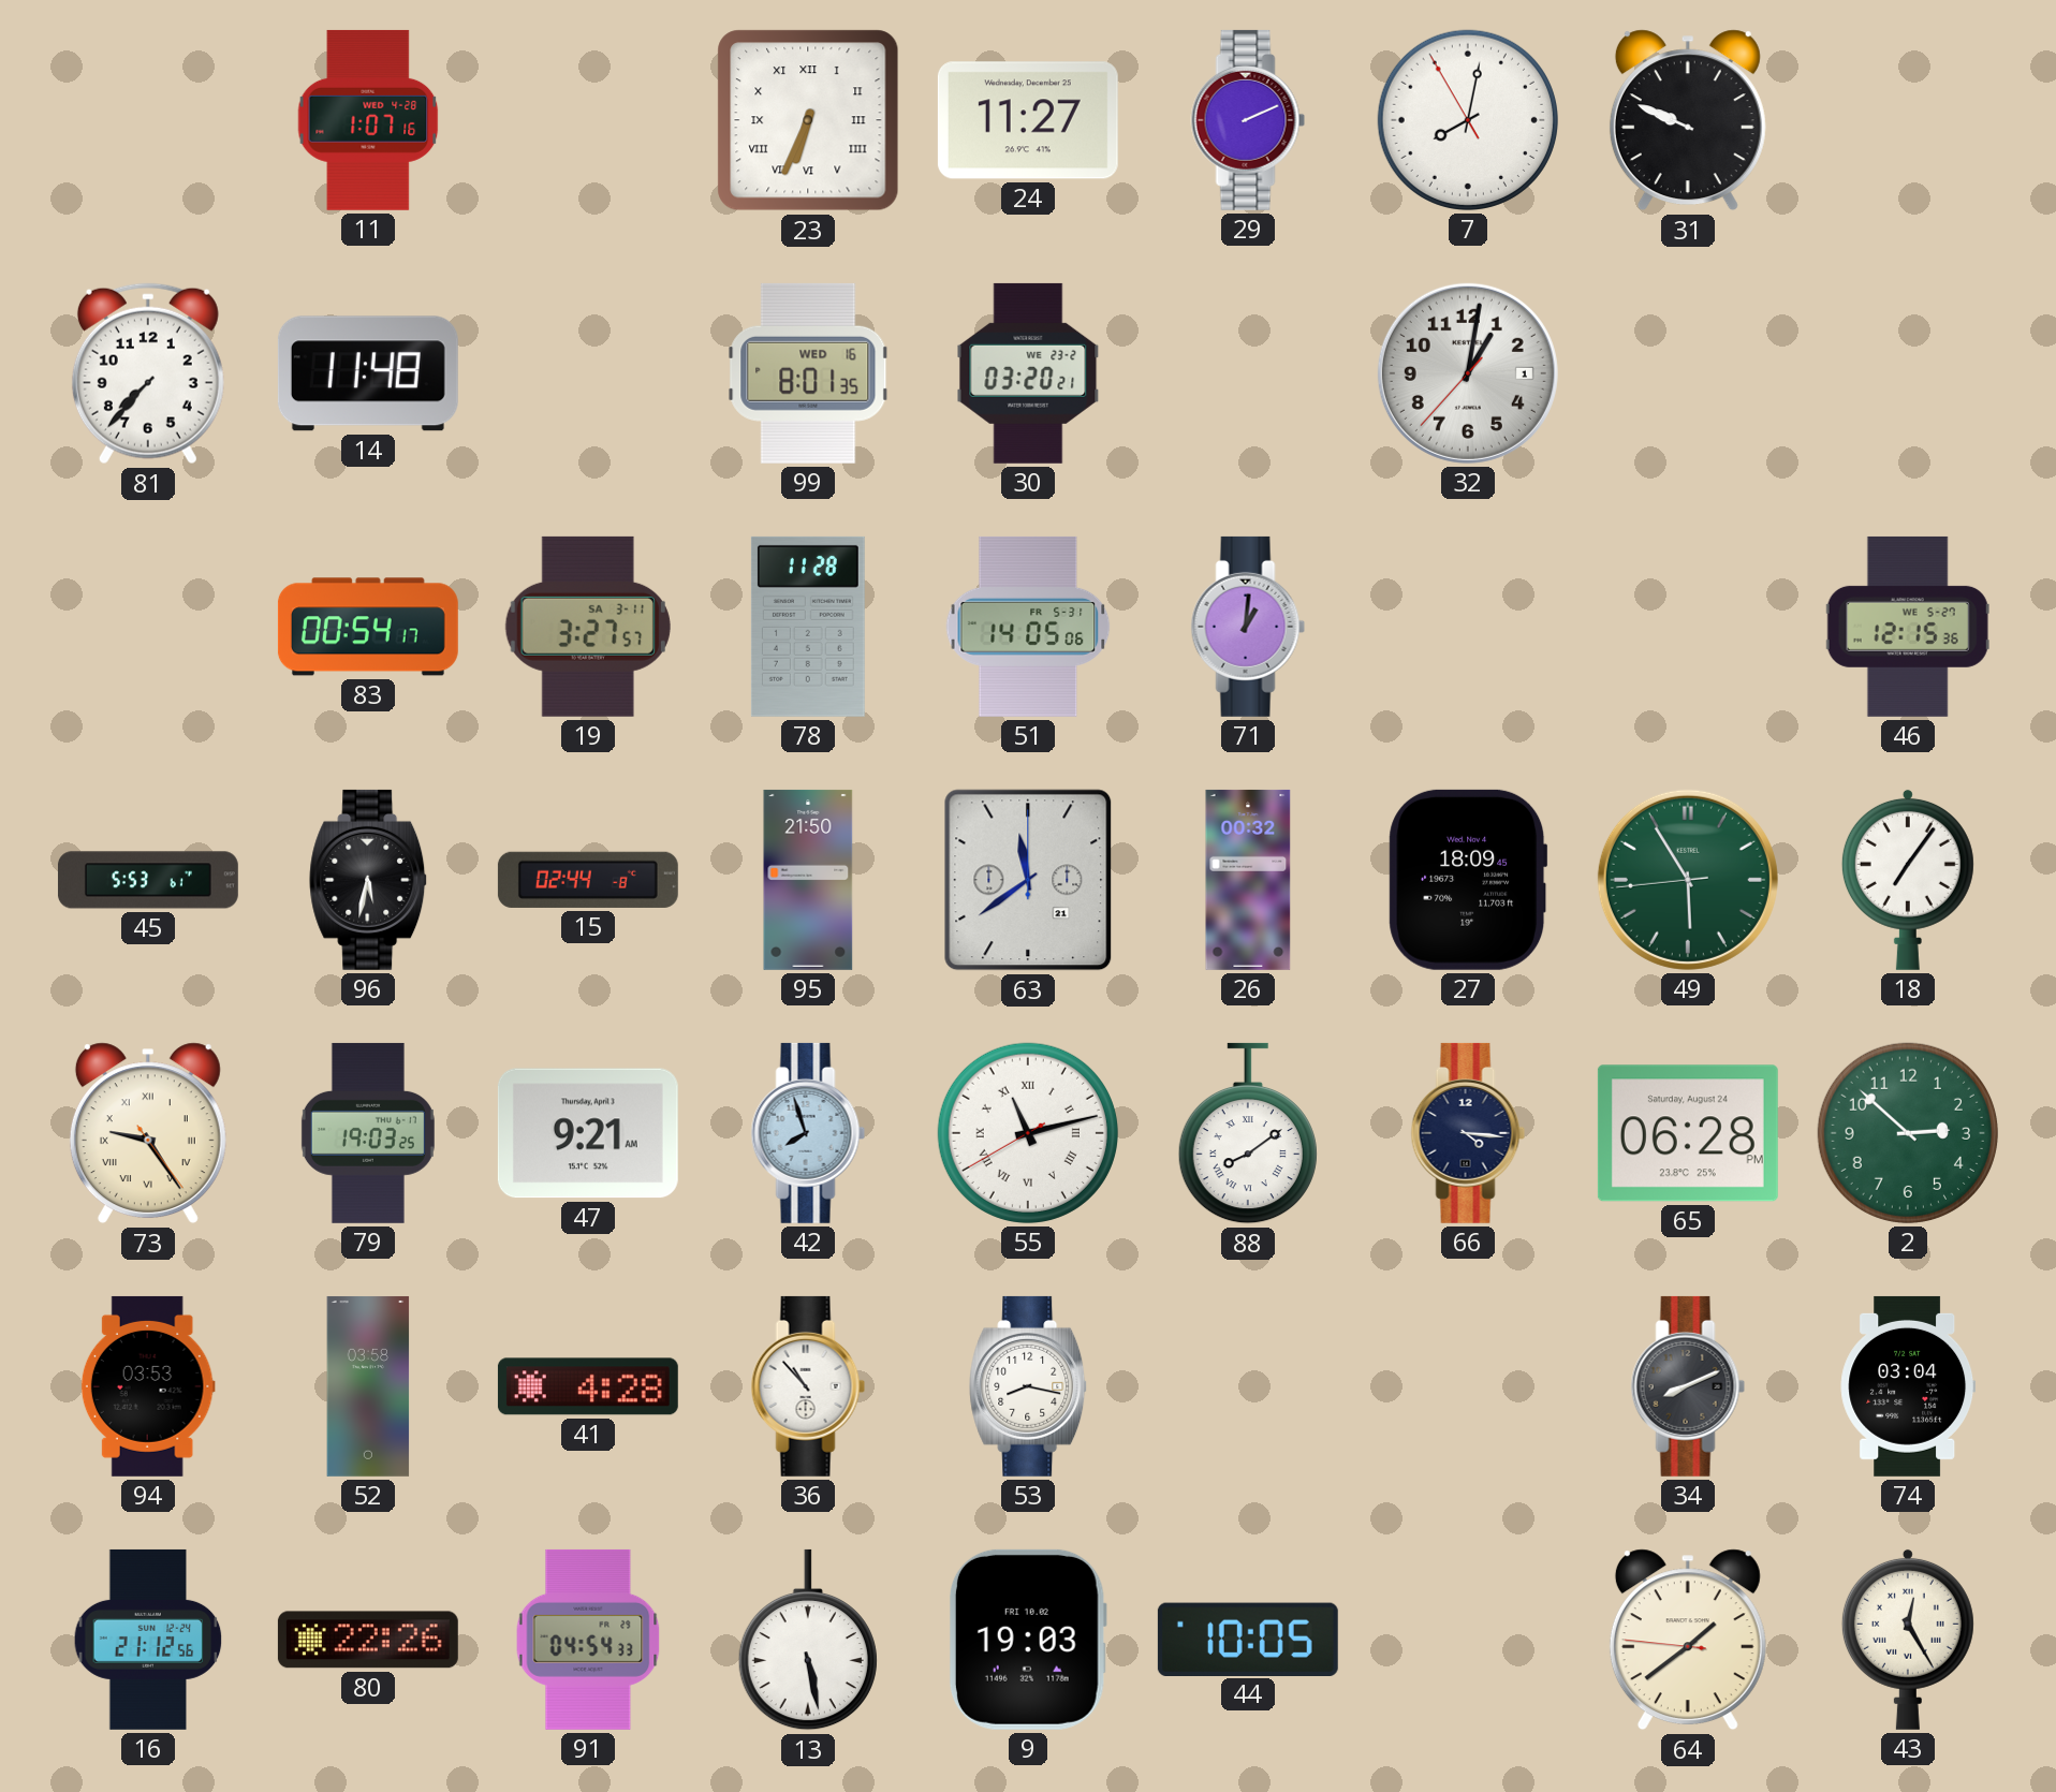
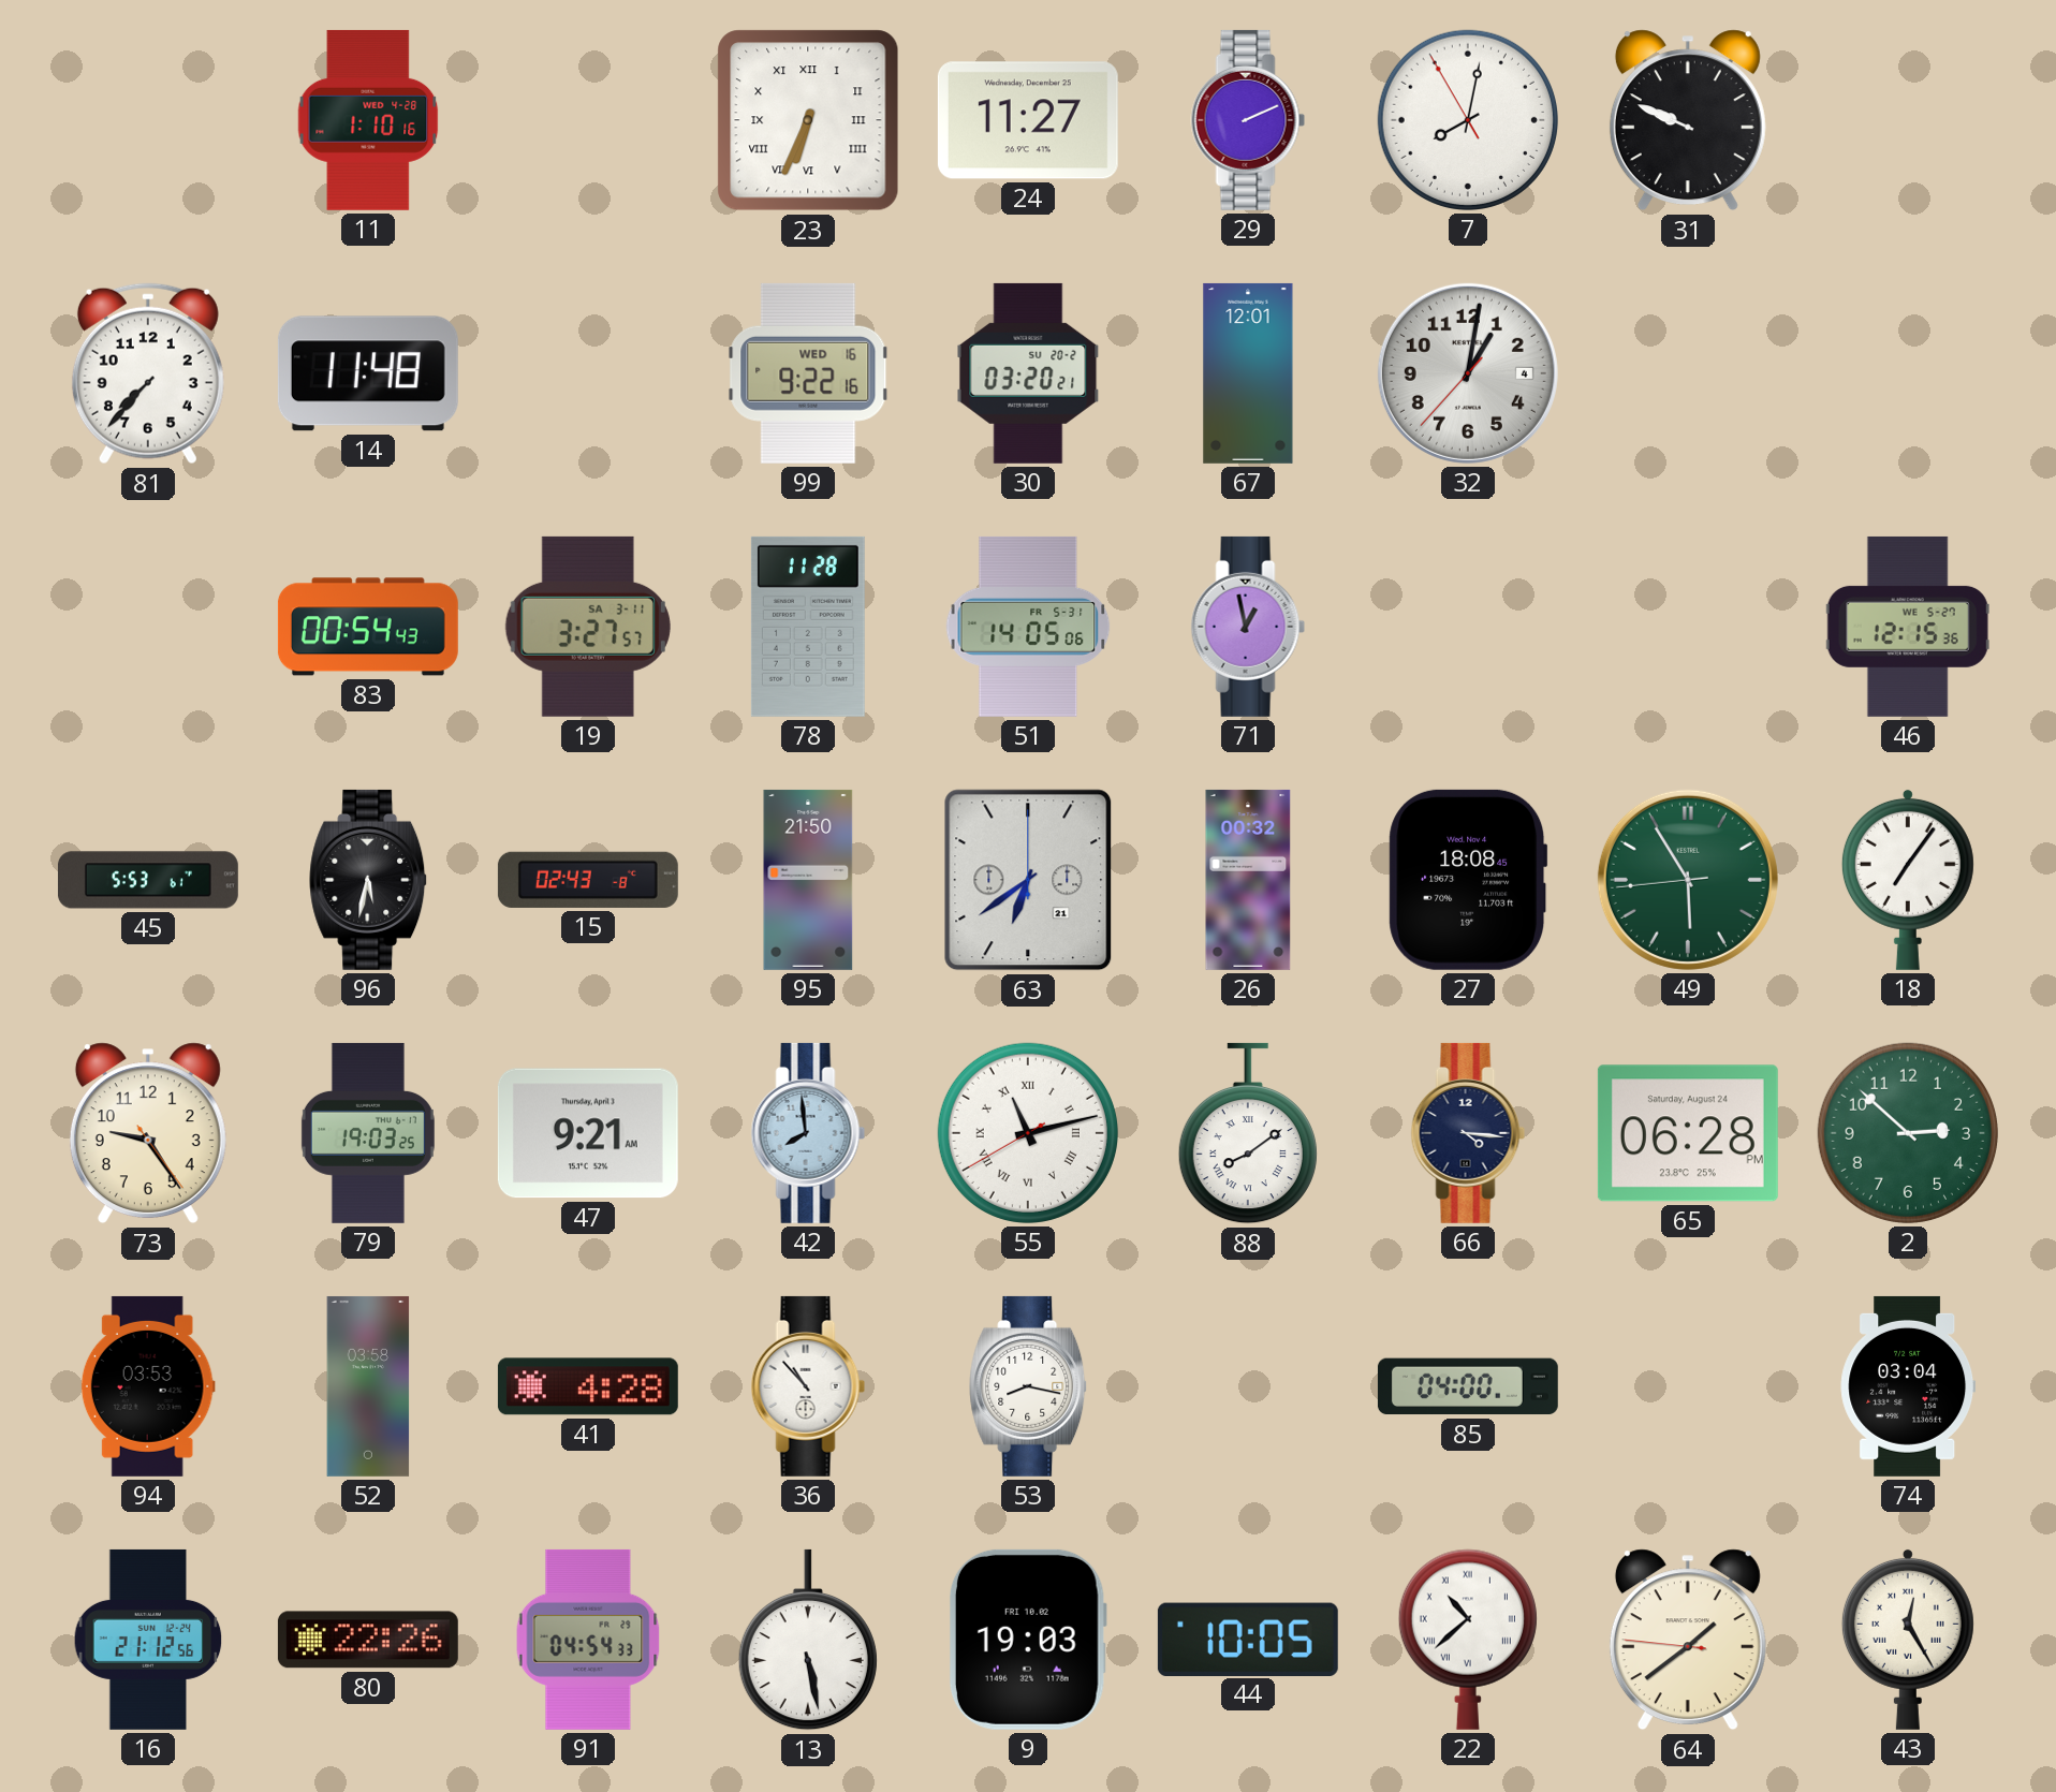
11: 1:07 -> 1:10 (368, 120)
99: 8:01 -> 9:22 (808, 373)
30 date: WE 23-2 -> SU 20-2 (1028, 373)
67: none -> 12:01 (1248, 373)
32 date: 1 -> 4 (1468, 373)
83: 00:54:17 -> 00:54:43 (368, 627)
71: 1:01 -> 12:58 (1248, 627)
15: 02:44 -> 02:43 (588, 880)
63: 11:39 -> 6:39 (1028, 880)
27: 18:09 -> 18:08 (1468, 880)
73 numerals: Roman -> Arabic (148, 1133)
42: 7:57 -> 7:59 (808, 1133)
85: none -> 04:00 (1468, 1386)
34: 8:11 -> none (1688, 1386)
22: none -> 10:38 (1468, 1640)
